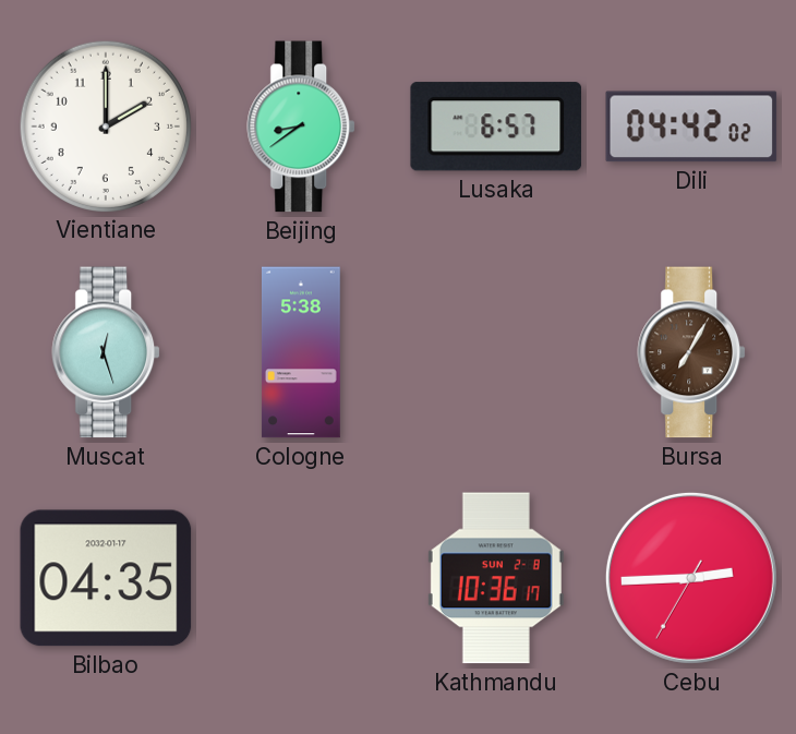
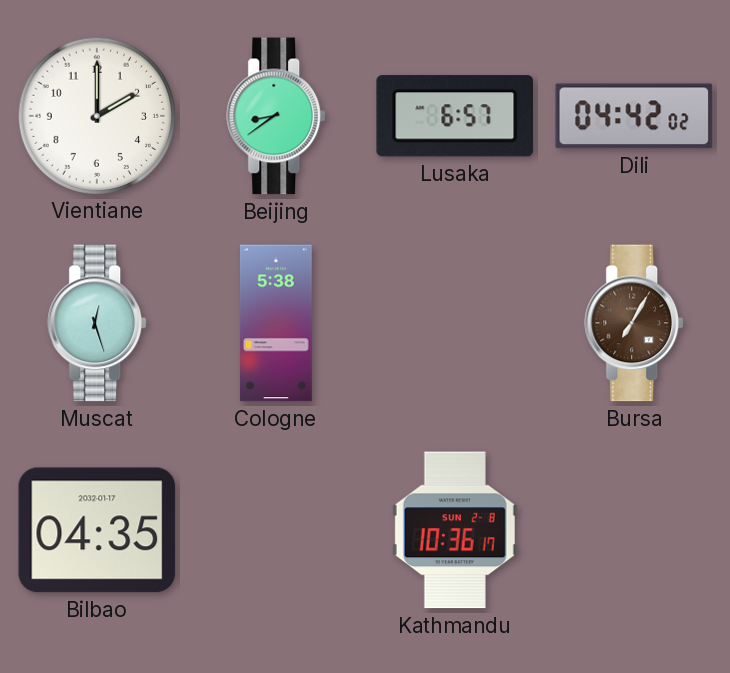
Cebu: 2:44 -> none (691, 578)
